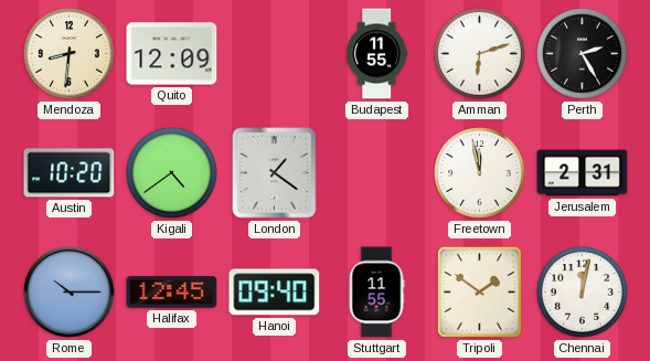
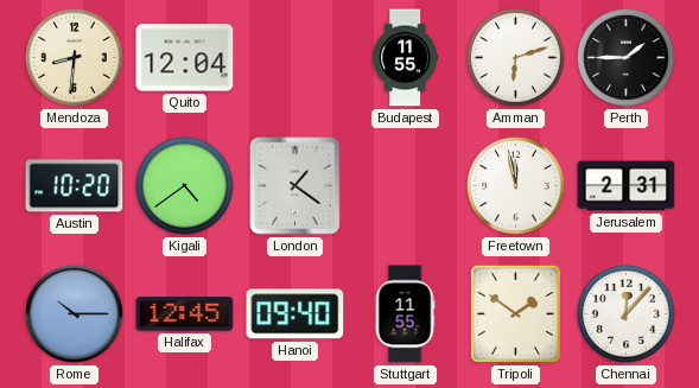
Quito: 12:09 -> 12:04 (185, 58)
Perth: 2:25 -> 1:45 (627, 58)
Chennai: 12:02 -> 12:07 (627, 314)
